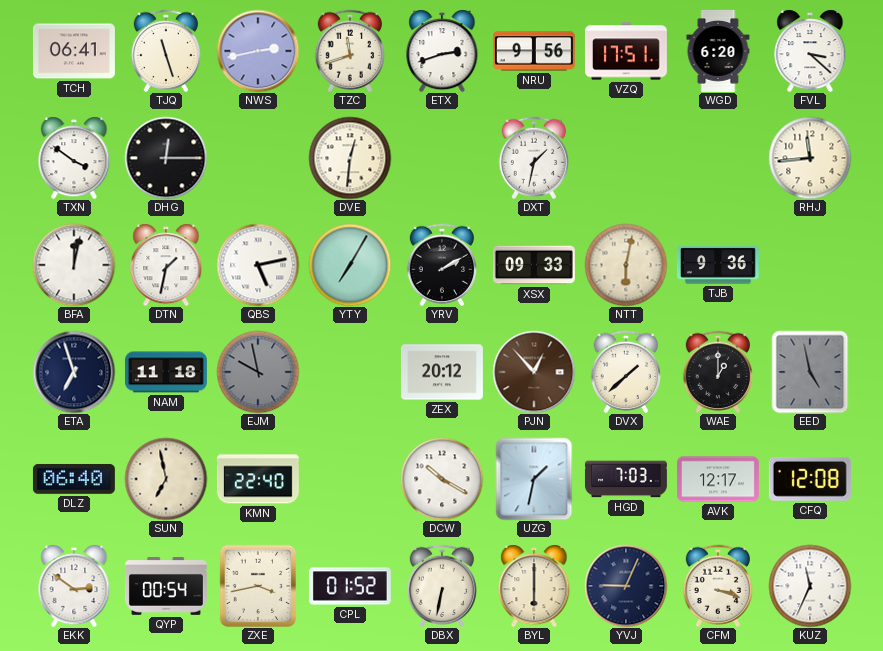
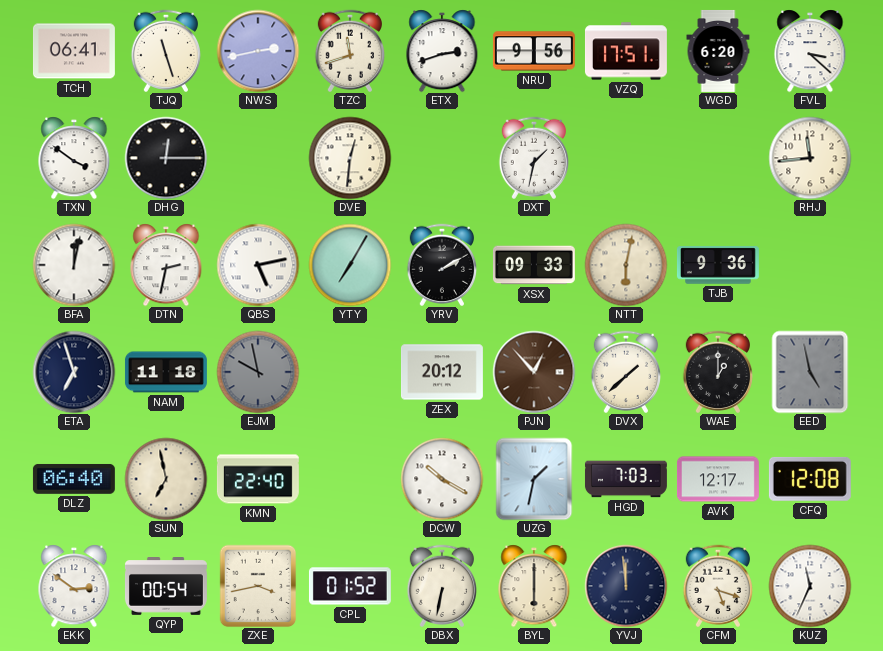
DTN: 1:32 -> 2:32 (166, 265)
YVJ: 9:04 -> 11:59 (626, 586)
CFM: 3:18 -> 5:18 (717, 585)
